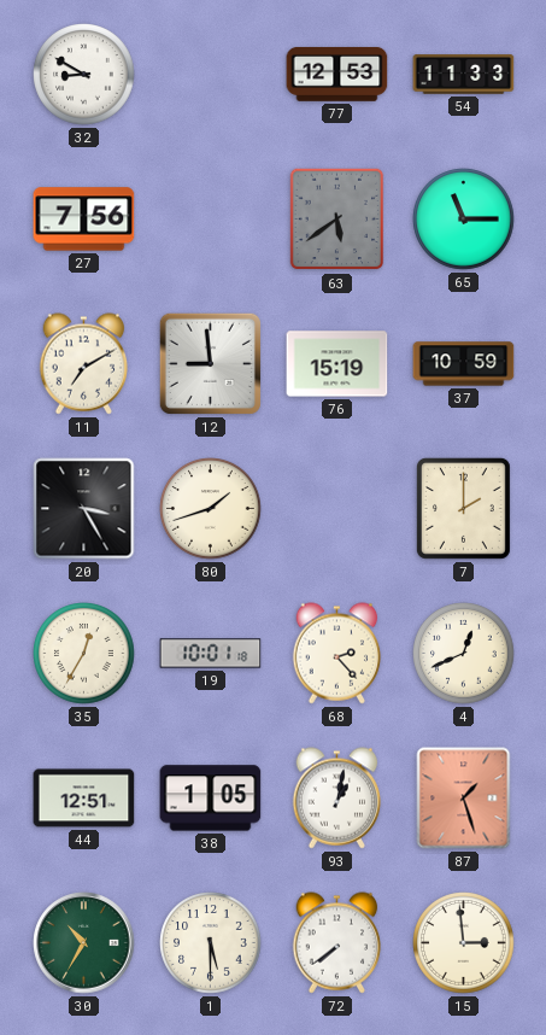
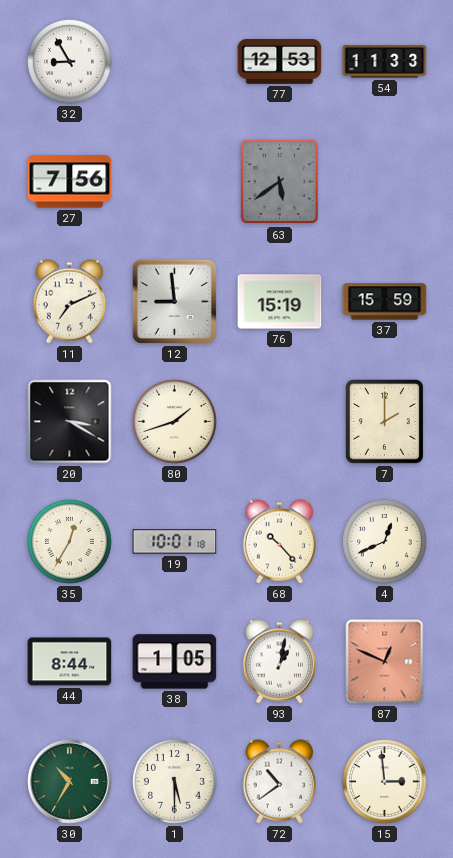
32: 8:50 -> 8:55 (70, 62)
65: 11:15 -> none (464, 220)
11: 7:10 -> 7:11 (70, 302)
37: 10:59 -> 15:59 (385, 302)
20: 3:25 -> 3:20 (70, 422)
68: 2:23 -> 10:23 (280, 542)
44: 12:51 -> 8:44 (70, 662)
87: 1:27 -> 12:49 (385, 662)
72: 7:39 -> 10:39 (280, 782)
